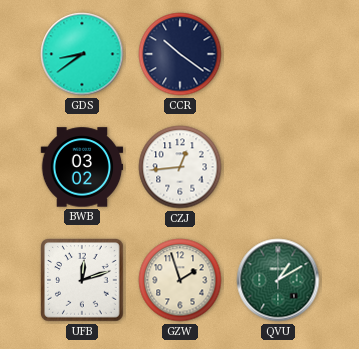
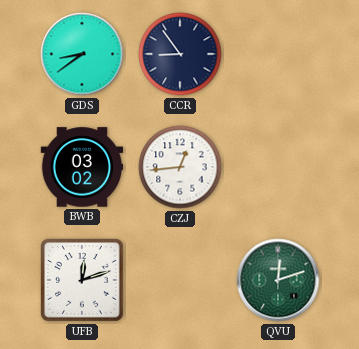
CCR: 10:21 -> 8:54 (180, 54)
GZW: 1:57 -> none (180, 280)
QVU: 1:10 -> 12:12 (278, 280)
